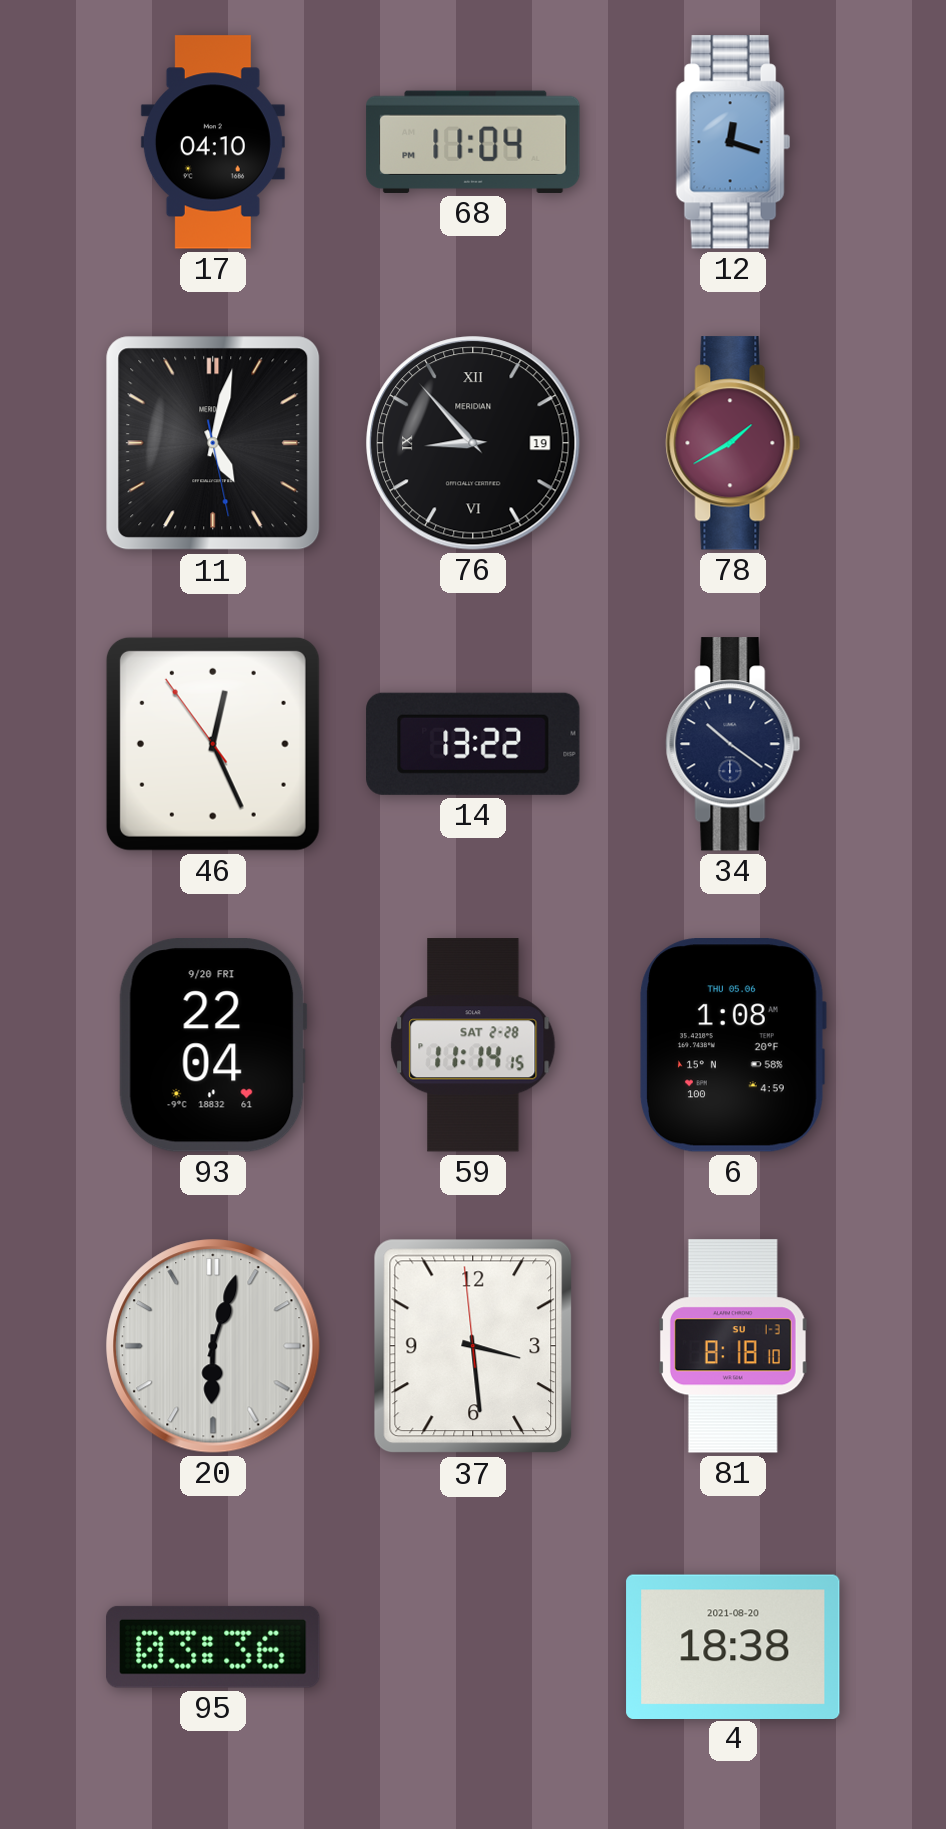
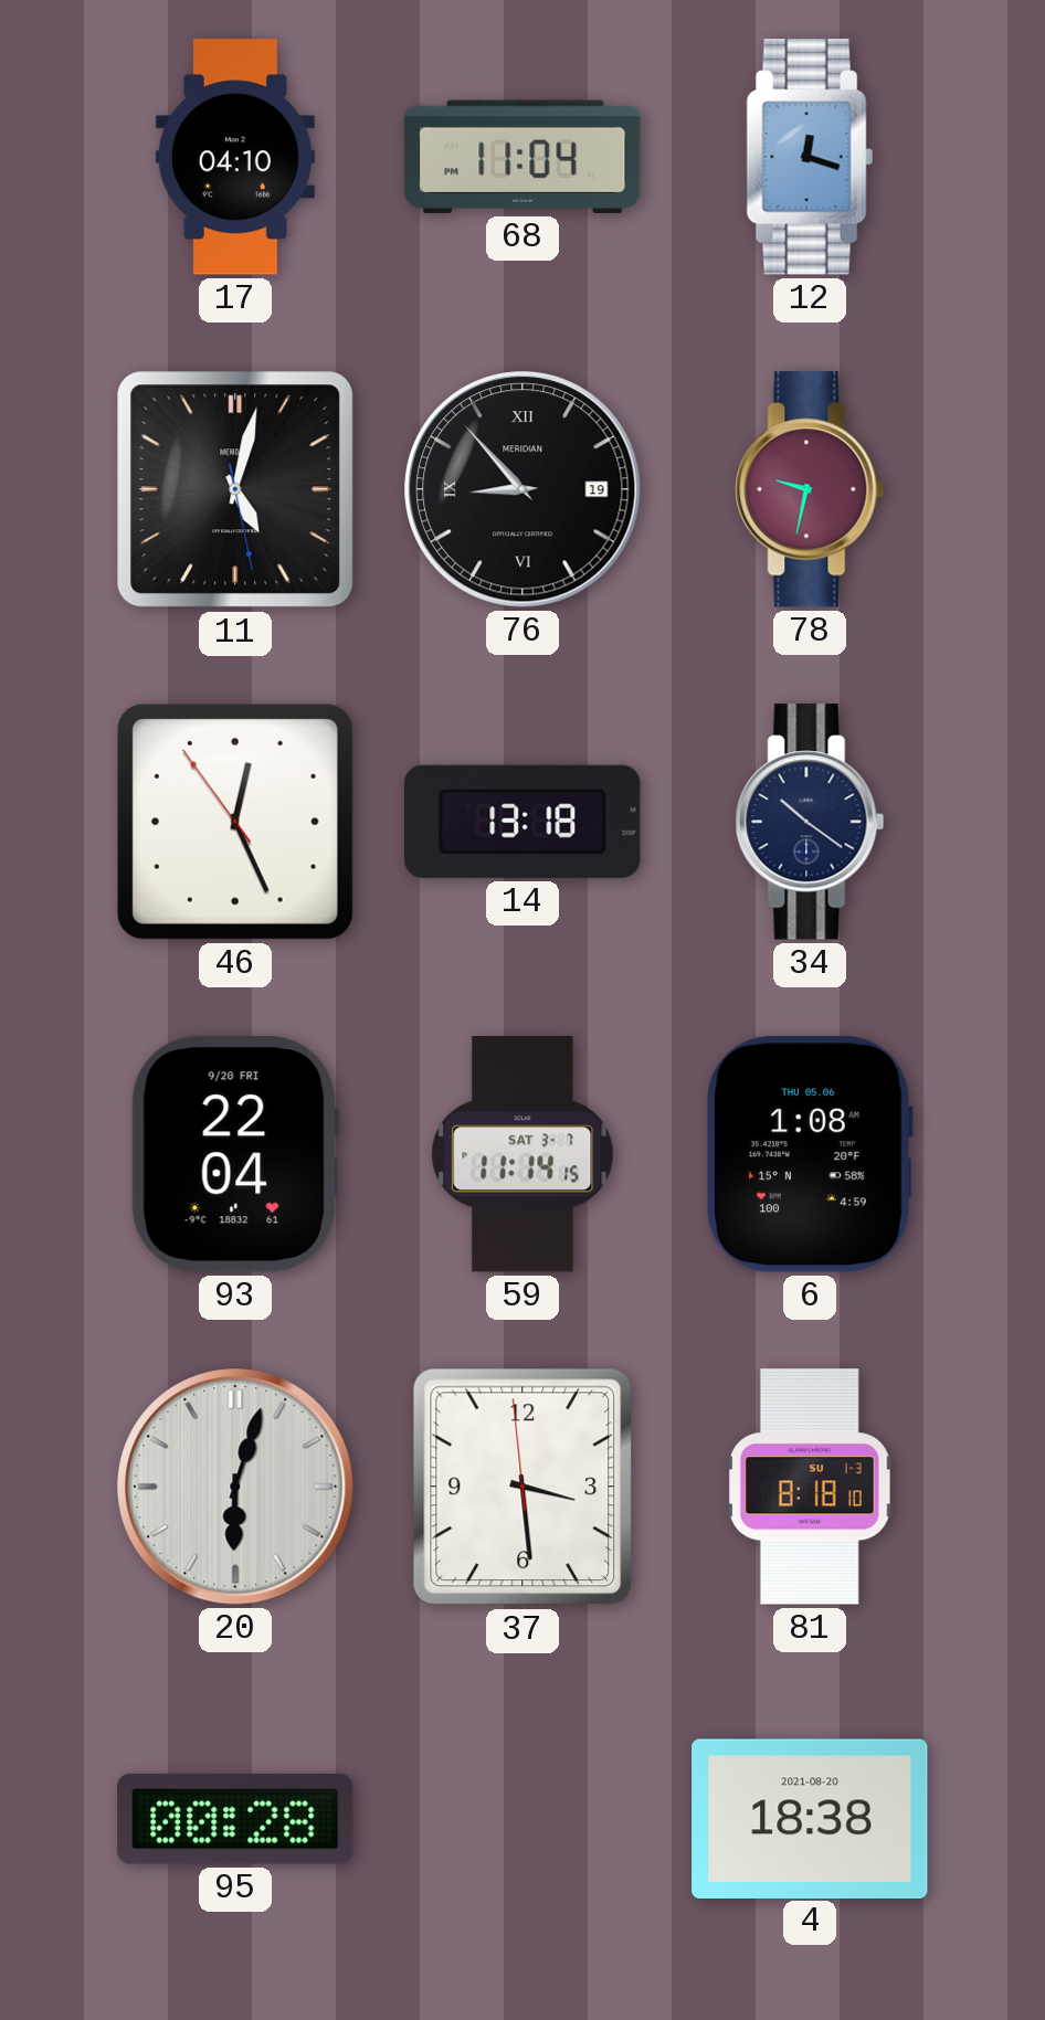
78: 1:40 -> 9:32 (810, 489)
14: 13:22 -> 13:18 (522, 822)
59 date: SAT 2-28 -> SAT 3-7 (522, 1154)
95: 03:36 -> 00:28 (235, 1819)
